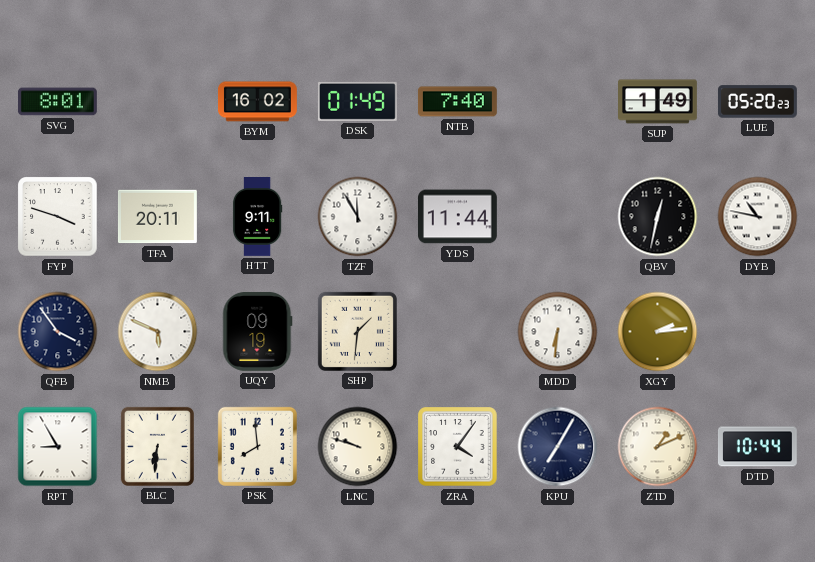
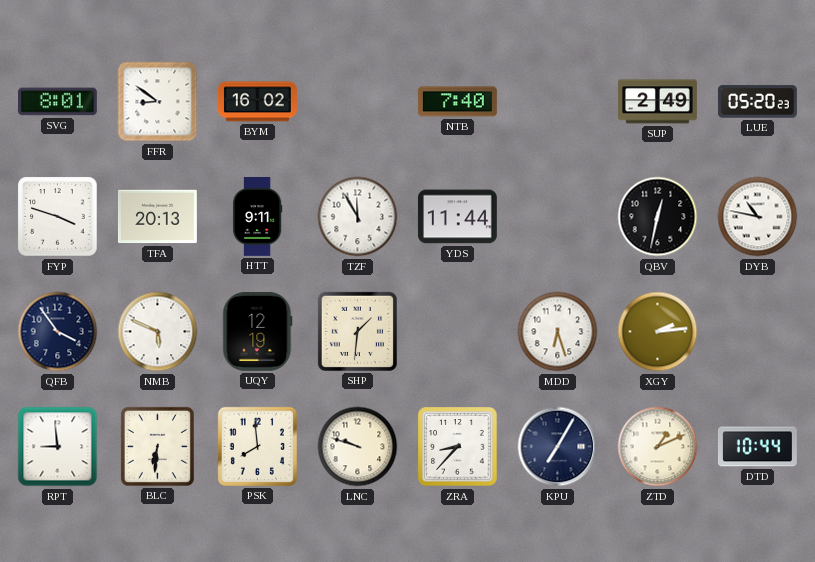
FFR: none -> 8:51 (158, 102)
DSK: 01:49 -> none (357, 101)
SUP: 1:49 -> 2:49 (658, 102)
TFA: 20:11 -> 20:13 (157, 217)
UQY: 09:19 -> 12:19 (258, 331)
MDD: 6:31 -> 6:27 (558, 332)
RPT: 8:55 -> 8:59 (58, 447)
ZRA: 4:06 -> 8:37 (458, 447)
